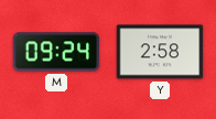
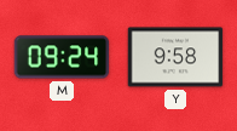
Y: 2:58 -> 9:58 (175, 57)
